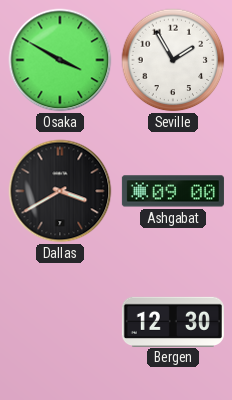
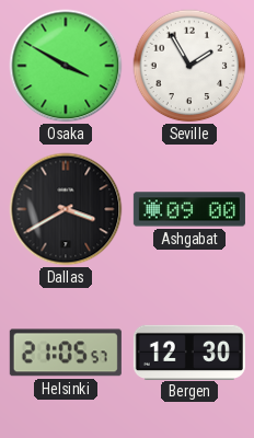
Helsinki: none -> 21:05 (66, 353)
